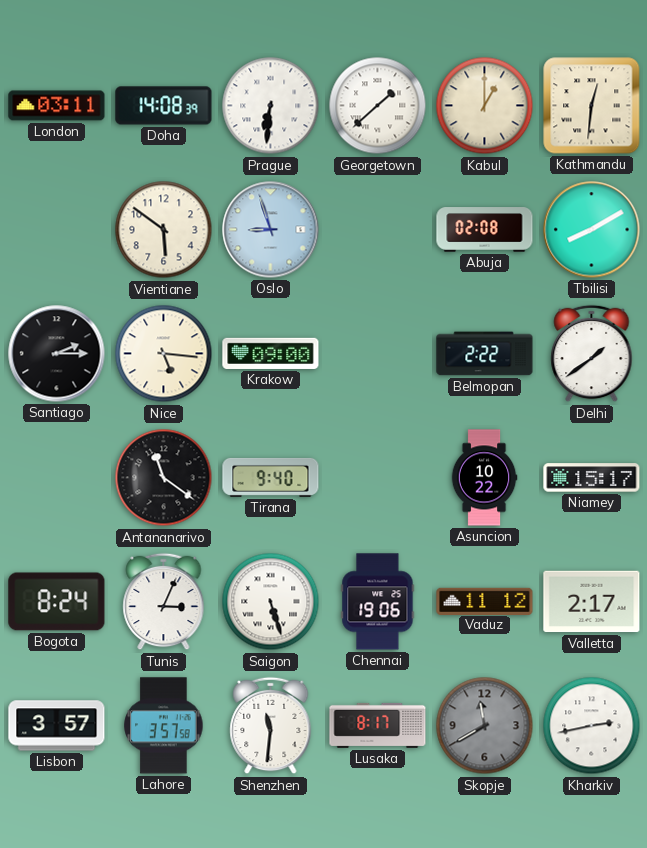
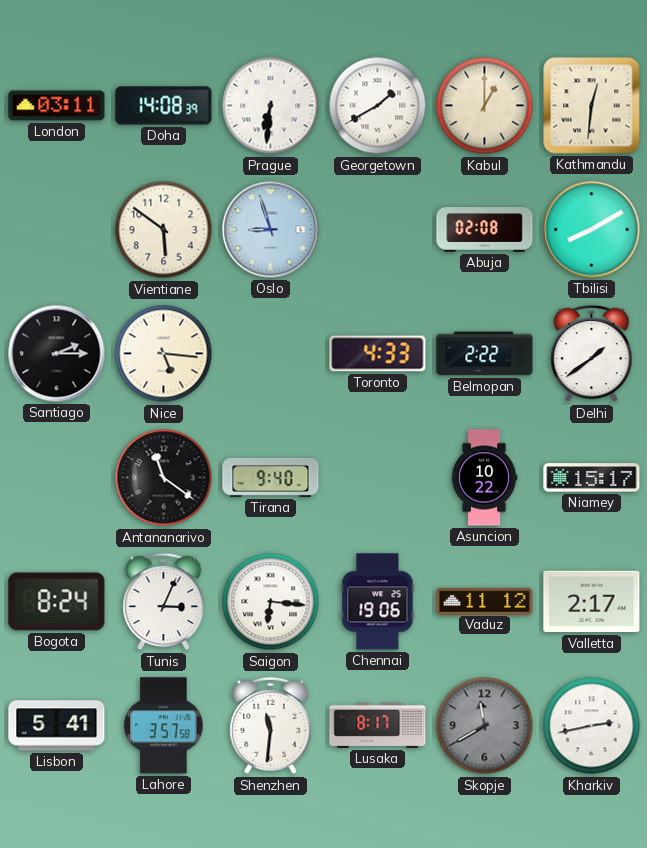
Georgetown: 1:38 -> 1:40 (378, 106)
Krakow: 09:00 -> none (271, 353)
Toronto: none -> 4:33 (378, 354)
Saigon: 5:27 -> 6:16 (271, 602)
Lisbon: 3:57 -> 5:41 (57, 726)
